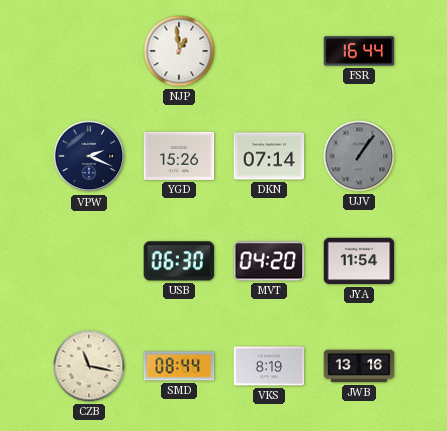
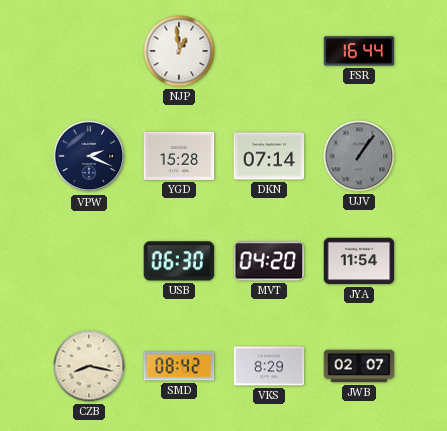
YGD: 15:26 -> 15:28 (179, 156)
CZB: 11:17 -> 8:17 (89, 366)
SMD: 08:44 -> 08:42 (179, 366)
VKS: 8:19 -> 8:29 (269, 366)
JWB: 13:16 -> 02:07 (359, 366)
